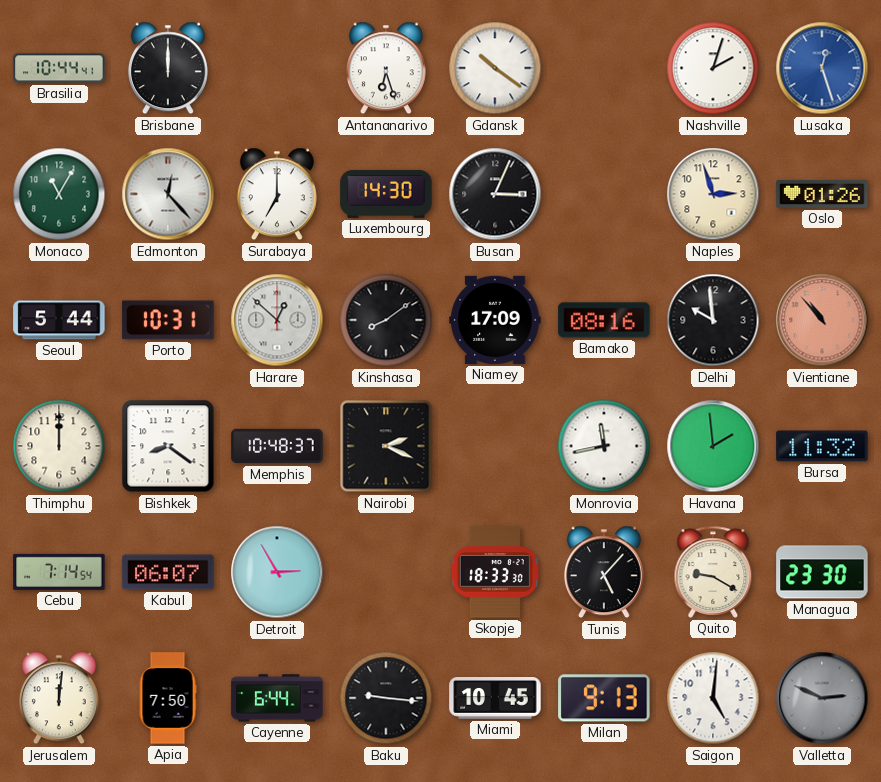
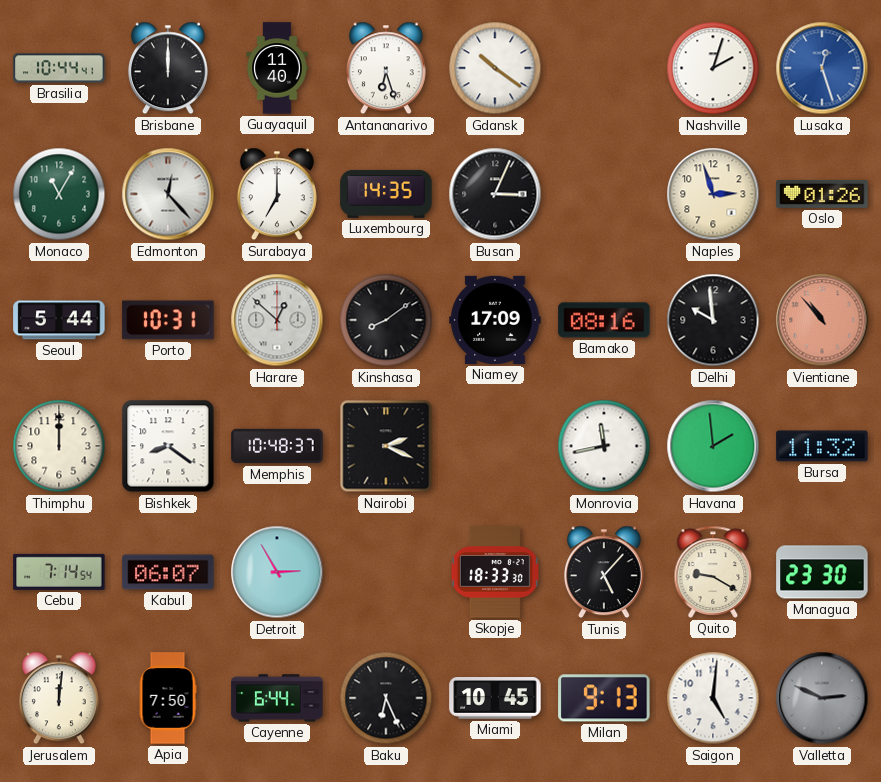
Guayaquil: none -> 11:40 (277, 68)
Luxembourg: 14:30 -> 14:35 (386, 194)
Baku: 9:16 -> 6:26 (386, 698)
